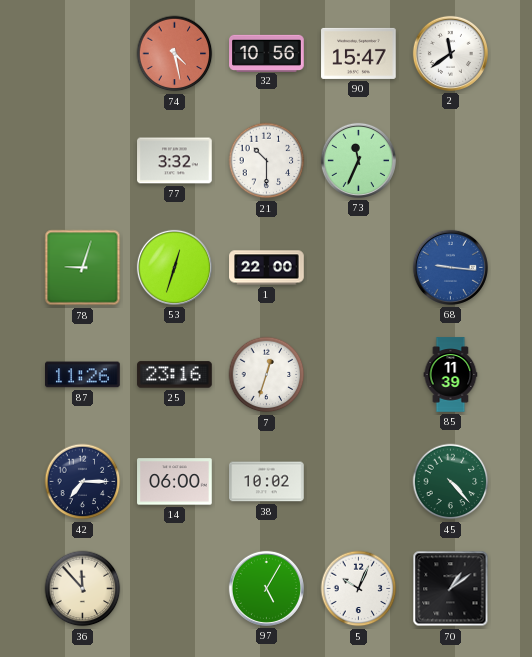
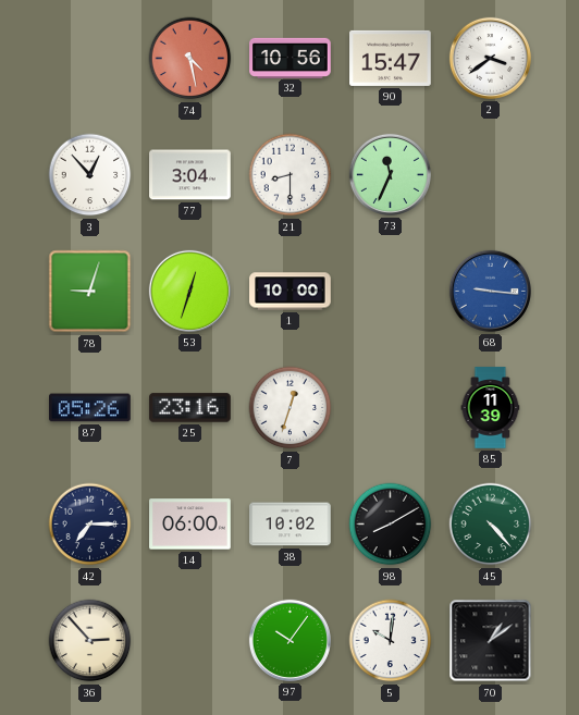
2: 11:39 -> 3:39 (490, 58)
3: none -> 12:53 (90, 175)
77: 3:32 -> 3:04 (190, 175)
21: 10:30 -> 8:30 (291, 175)
1: 22:00 -> 10:00 (291, 292)
87: 11:26 -> 05:26 (90, 408)
98: none -> 8:10 (391, 525)
36: 11:53 -> 2:53 (90, 641)
97: 5:05 -> 10:06 (289, 640)
5: 10:04 -> 10:01 (391, 641)
